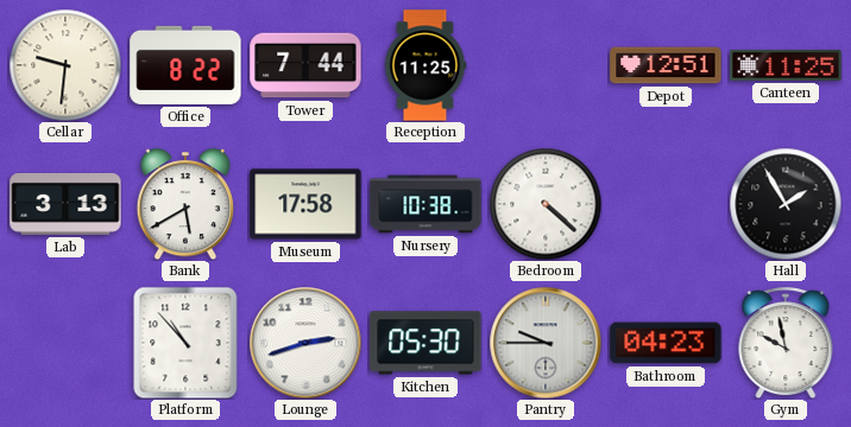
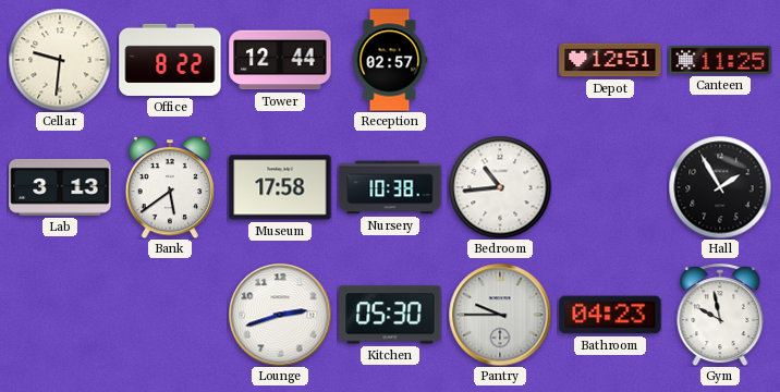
Tower: 7:44 -> 12:44 (280, 60)
Reception: 11:25 -> 02:57 (390, 60)
Bank: 5:40 -> 5:39 (169, 187)
Bedroom: 4:22 -> 10:44 (500, 187)
Platform: 10:53 -> none (185, 343)
